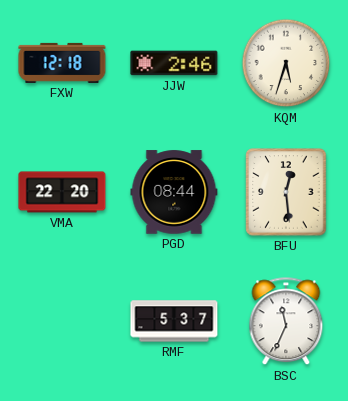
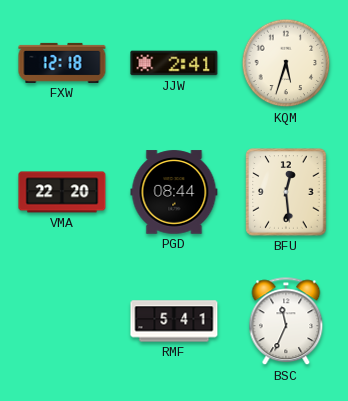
JJW: 2:46 -> 2:41 (174, 63)
RMF: 5:37 -> 5:41 (174, 321)
